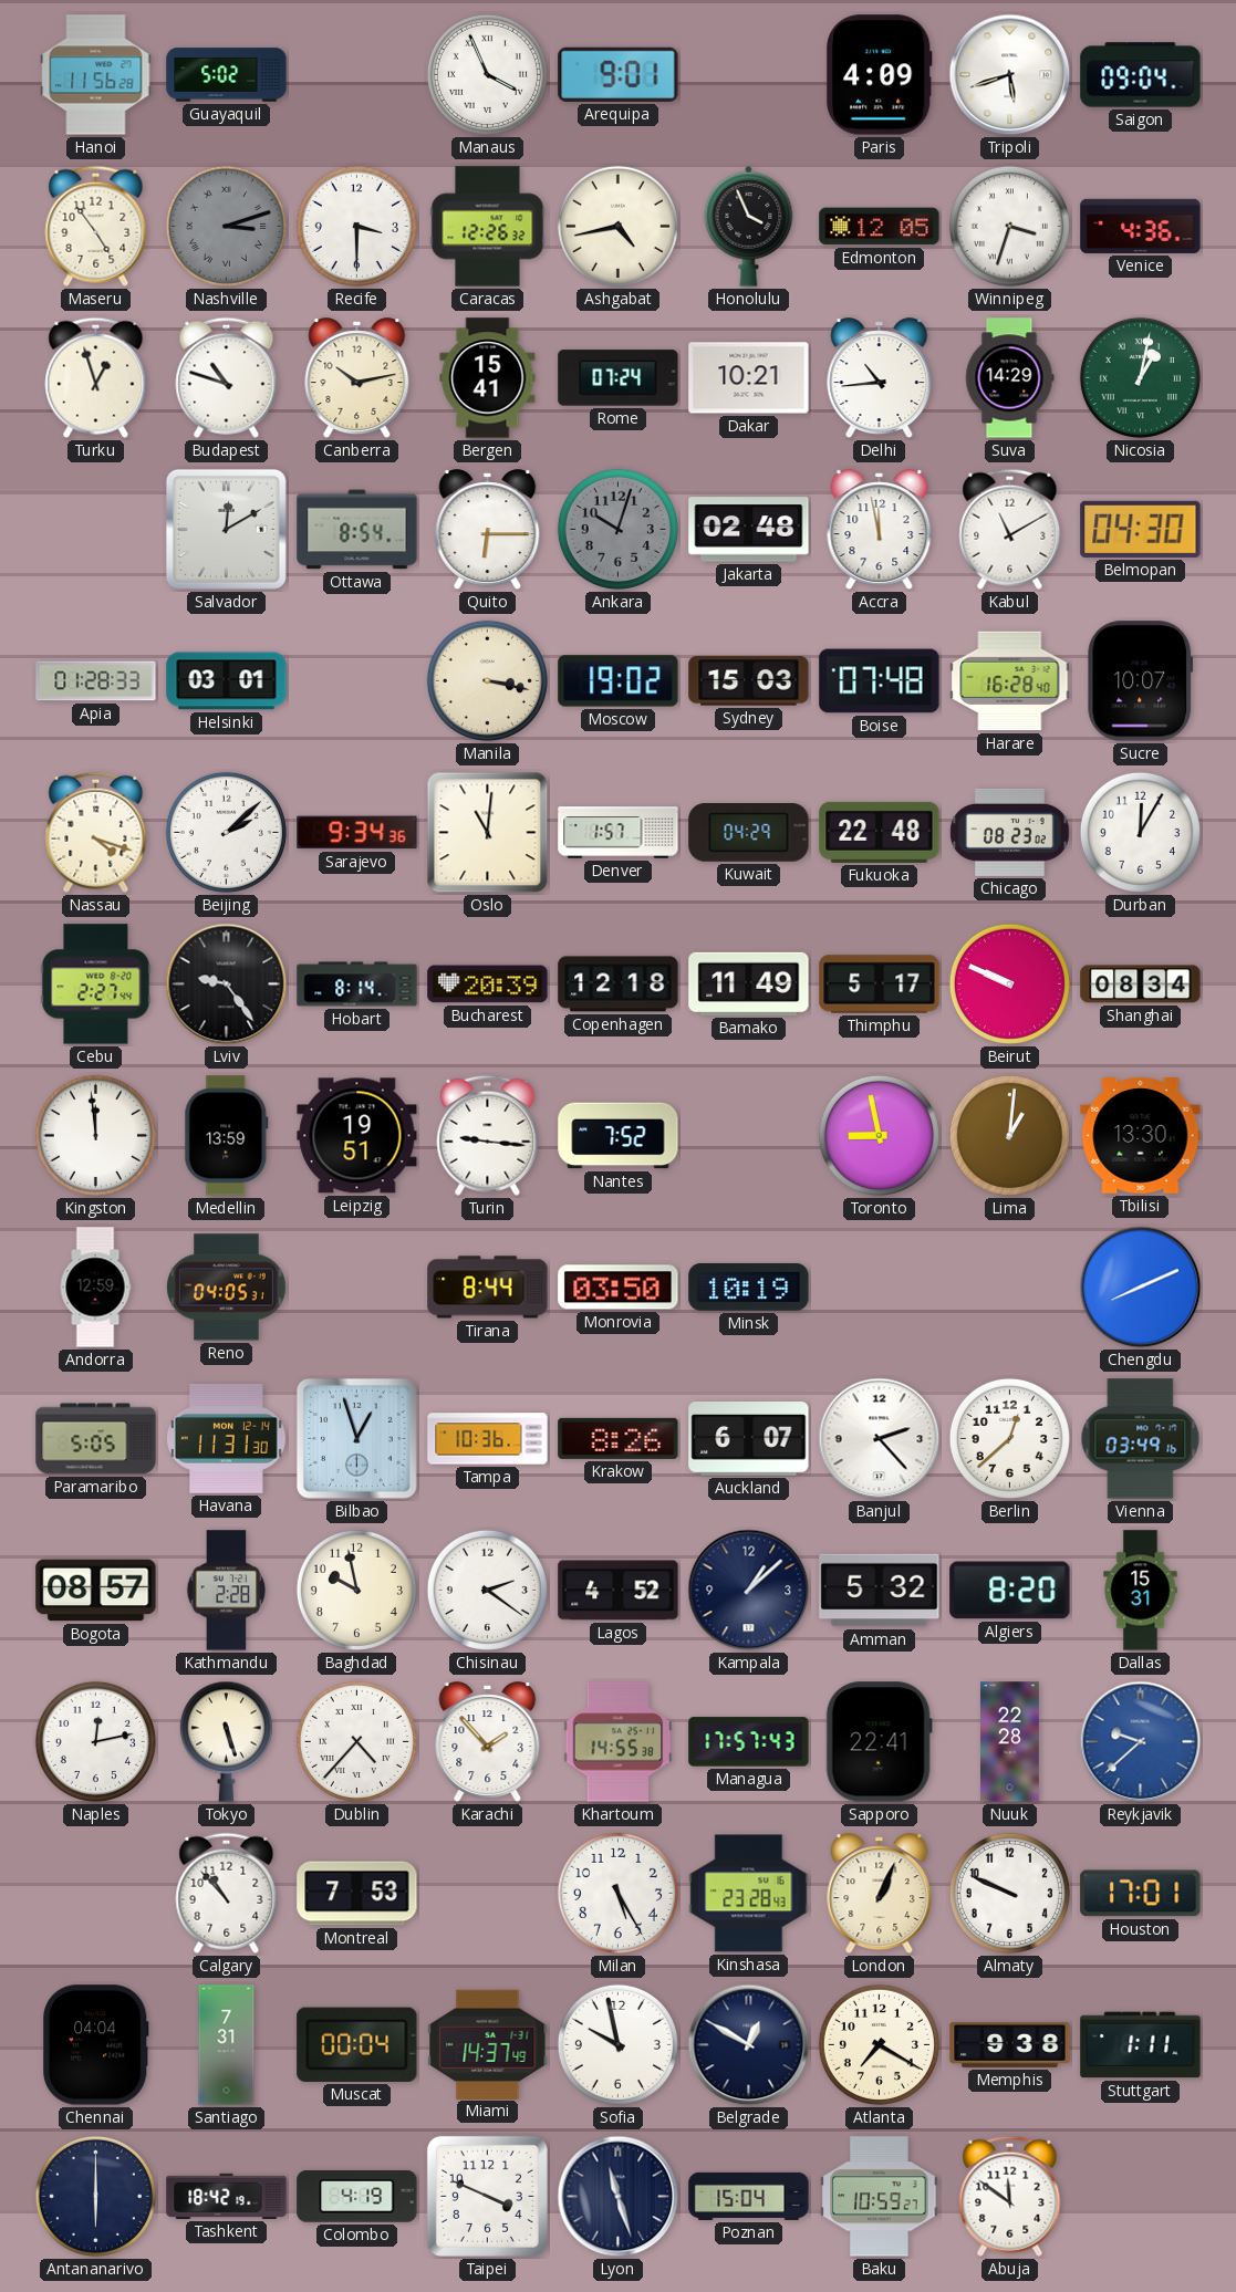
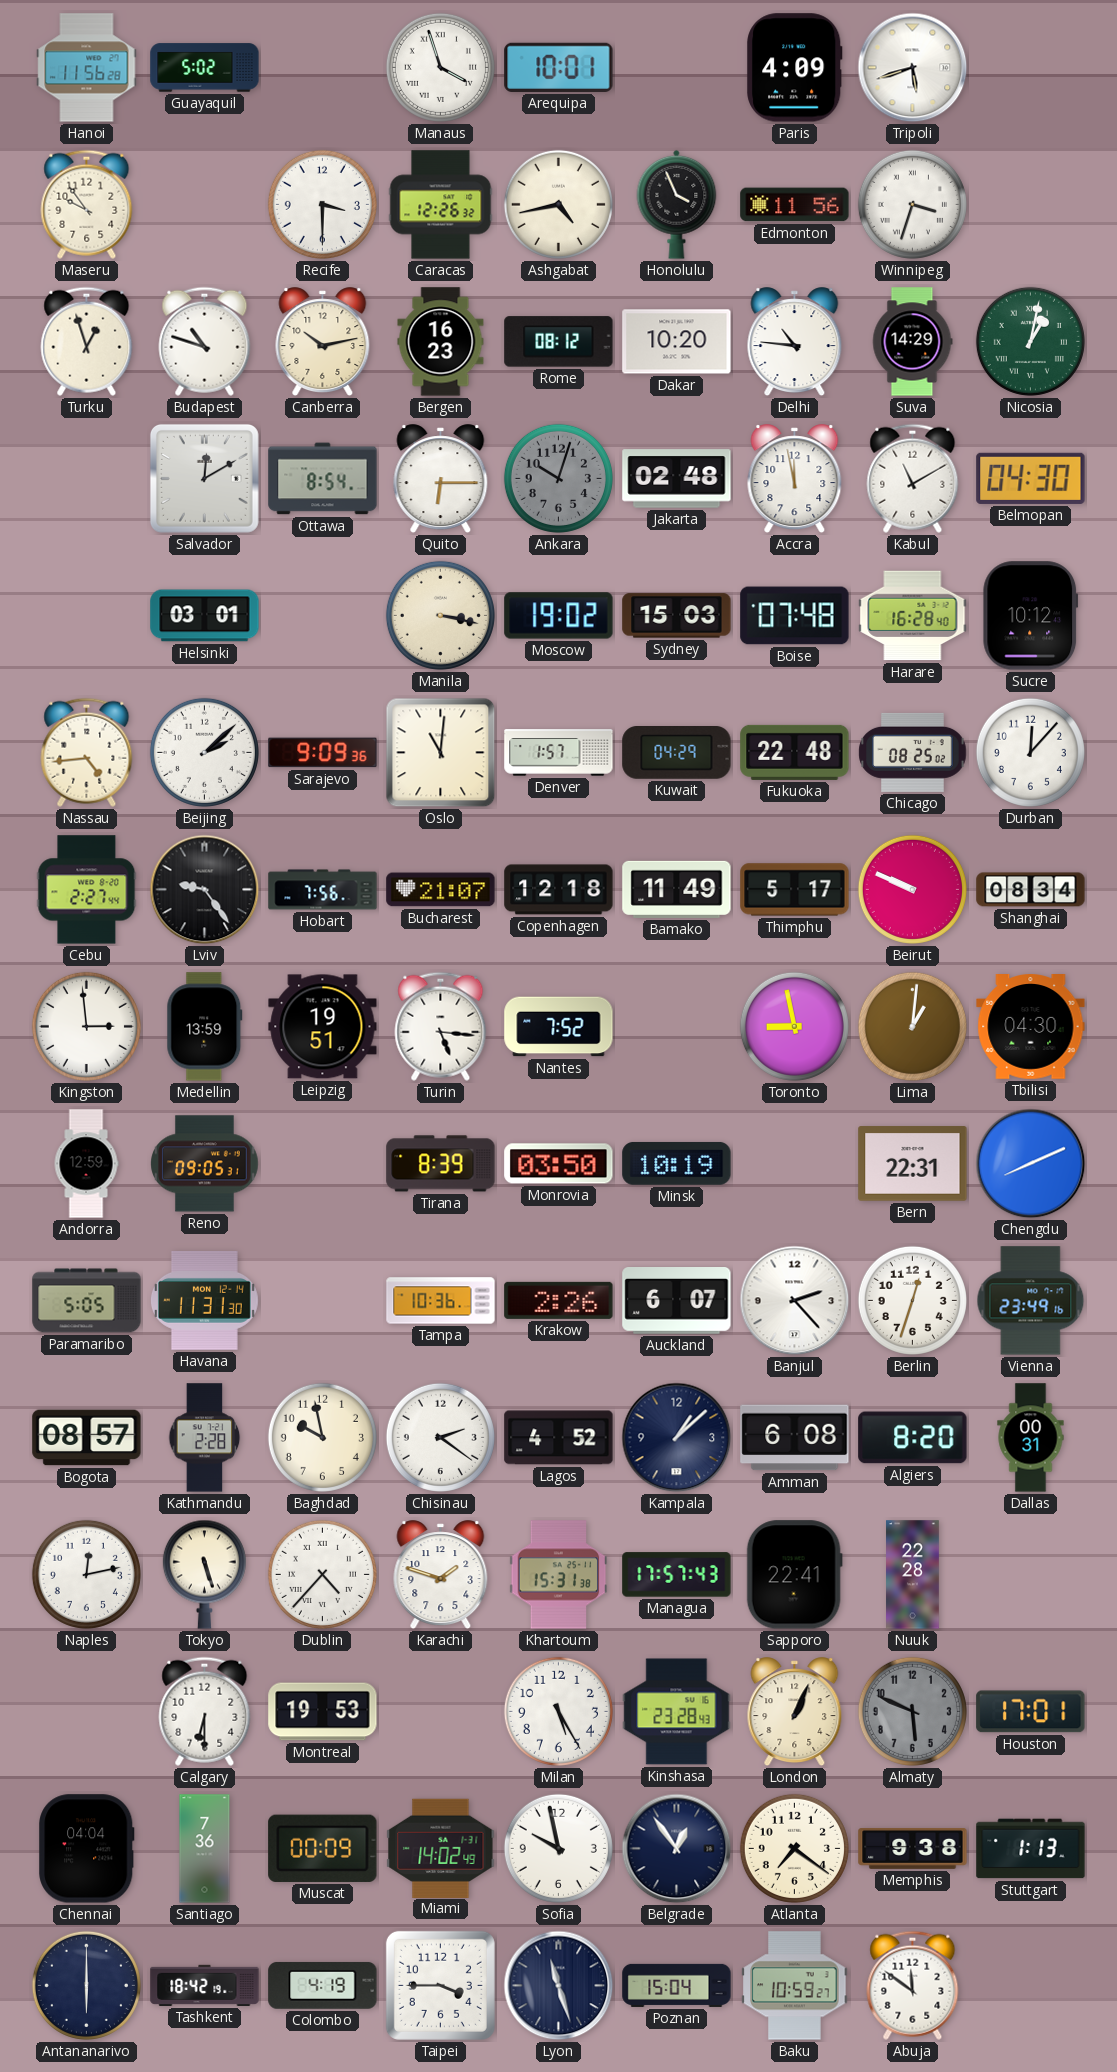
Manaus: 3:56 -> 3:57 (440, 67)
Arequipa: 9:01 -> 10:01 (559, 67)
Saigon: 09:04 -> none (1141, 75)
Maseru: 4:54 -> 9:54 (87, 204)
Nashville: 3:12 -> none (226, 226)
Edmonton: 12:05 -> 11:56 (795, 205)
Venice: 4:36 -> none (1141, 226)
Bergen: 15:41 -> 16:23 (441, 342)
Rome: 07:24 -> 08:12 (559, 342)
Dakar: 10:21 -> 10:20 (677, 342)
Delhi: 10:44 -> 10:46 (795, 342)
Apia: 01:28 -> none (96, 681)
Sucre: 10:07 -> 10:12 (1031, 616)
Nassau: 4:18 -> 4:44 (87, 752)
Sarajevo: 9:34 -> 9:09 (323, 753)
Chicago: 08:23 -> 08:25 (913, 752)
Durban: 12:05 -> 12:07 (1030, 752)
Hobart: 8:14 -> 7:56 (323, 890)
Bucharest: 20:39 -> 21:07 (441, 890)
Kingston: 11:59 -> 2:59 (86, 1026)
Turin: 9:16 -> 5:16 (441, 1026)
Tbilisi: 13:30 -> 04:30 (1031, 1027)
Reno: 04:05 -> 09:05 (205, 1164)
Tirana: 8:44 -> 8:39 (441, 1164)
Bern: none -> 22:31 (913, 1164)
Bilbao: 12:57 -> none (356, 1438)
Krakow: 8:26 -> 2:26 (559, 1300)
Berlin: 12:38 -> 12:33 (912, 1300)
Vienna: 03:49 -> 23:49 (1031, 1301)
Amman: 5:32 -> 6:08 (795, 1438)
Dallas: 15:31 -> 00:31 (1031, 1438)
Karachi: 1:53 -> 1:48 (441, 1575)
Khartoum: 14:55 -> 15:31 (559, 1575)
Reykjavik: 9:38 -> none (1141, 1742)
Calgary: 10:53 -> 6:30 (205, 1711)
Montreal: 7:53 -> 19:53 (323, 1712)
Almaty: 9:49 -> 5:49 (912, 1711)
Almaty dial: white -> grey (912, 1711)
Santiago: 7:31 -> 7:36 (205, 1849)
Muscat: 00:04 -> 00:09 (323, 1848)
Miami: 14:37 -> 14:02 (441, 1848)
Belgrade: 12:50 -> 12:54 (677, 1849)
Atlanta: 7:20 -> 7:21 (794, 1848)
Stuttgart: 1:11 -> 1:13 (1031, 1849)
Taipei: 3:49 -> 3:45 (440, 1985)
